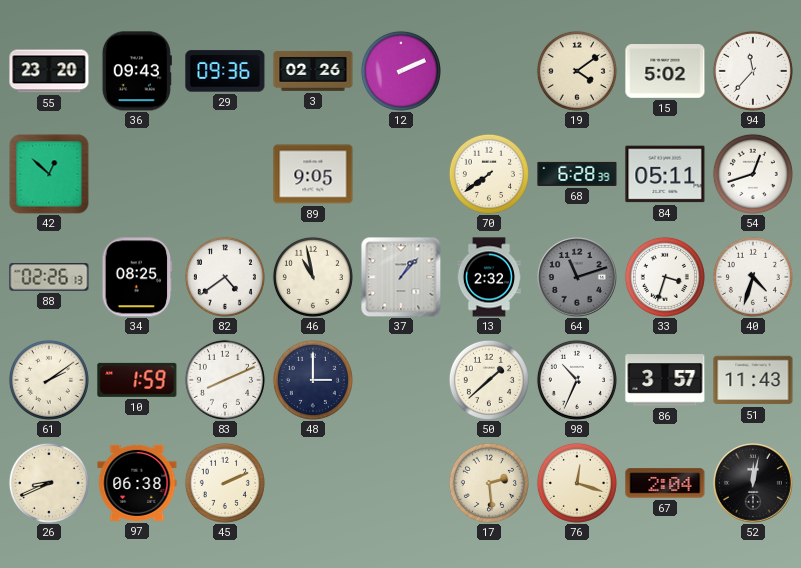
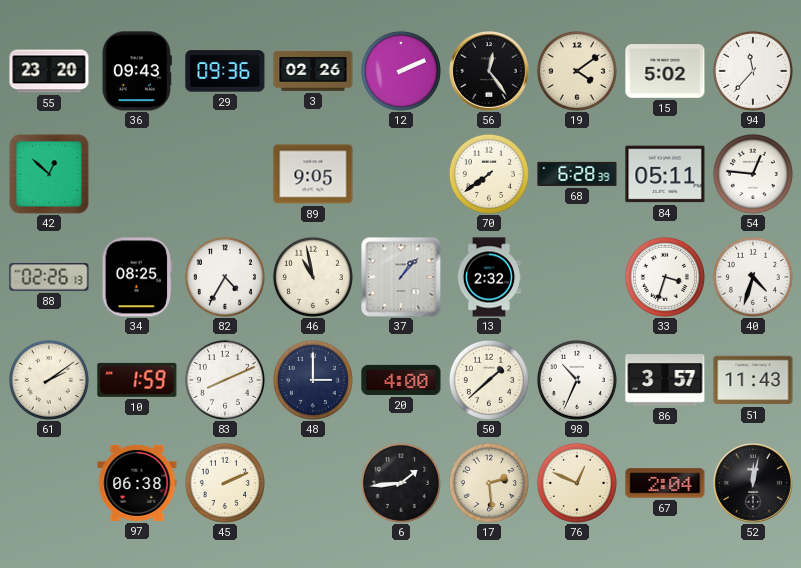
56: none -> 12:24 (490, 72)
54: 12:42 -> 12:46 (753, 174)
82: 4:39 -> 4:35 (225, 277)
64: 11:12 -> none (578, 278)
20: none -> 4:00 (401, 380)
26: 8:41 -> none (49, 483)
6: none -> 1:44 (401, 483)
76: 12:18 -> 12:49 (577, 483)
